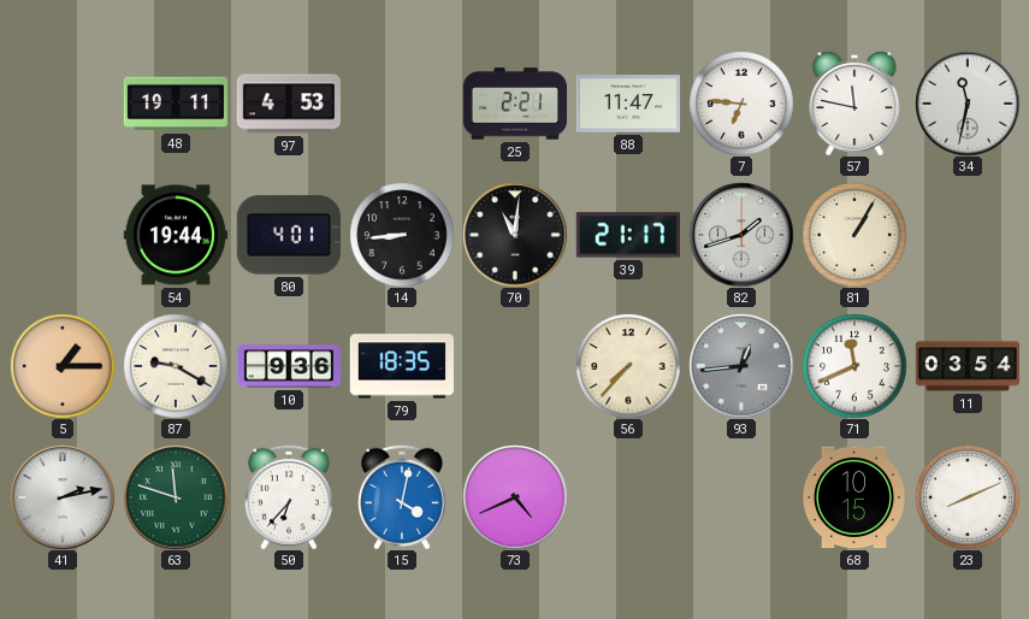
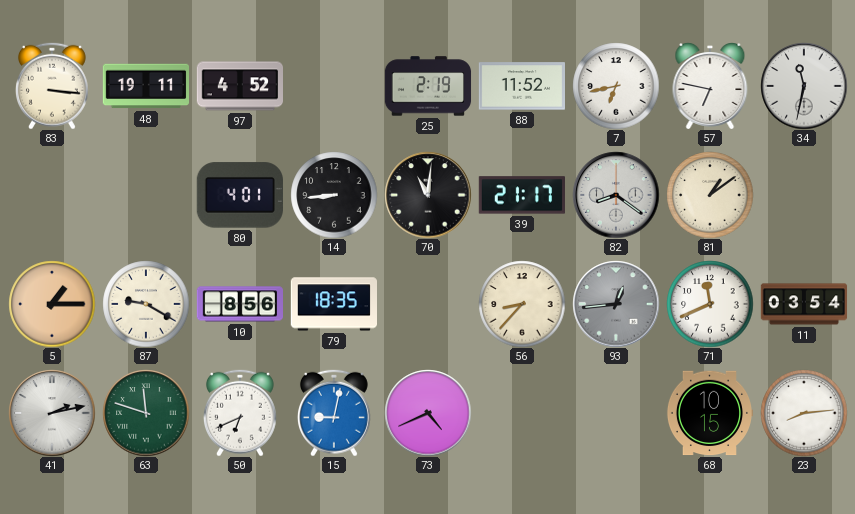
83: none -> 3:16 (52, 86)
97: 4:53 -> 4:52 (239, 86)
25: 2:21 -> 2:19 (428, 86)
88: 11:47 -> 11:52 (521, 86)
7: 6:46 -> 6:43 (616, 86)
57: 11:47 -> 6:47 (710, 86)
54: 19:44 -> none (175, 235)
82: 1:42 -> 8:21 (616, 195)
81: 1:05 -> 1:09 (710, 195)
10: 9:36 -> 8:56 (239, 304)
56: 7:37 -> 8:37 (522, 304)
50: 6:37 -> 6:41 (240, 413)
15: 4:02 -> 9:02 (334, 413)
23: 8:11 -> 8:14 (804, 413)
